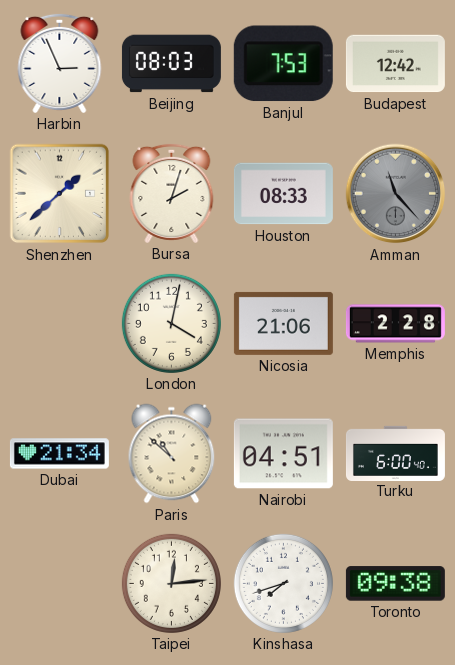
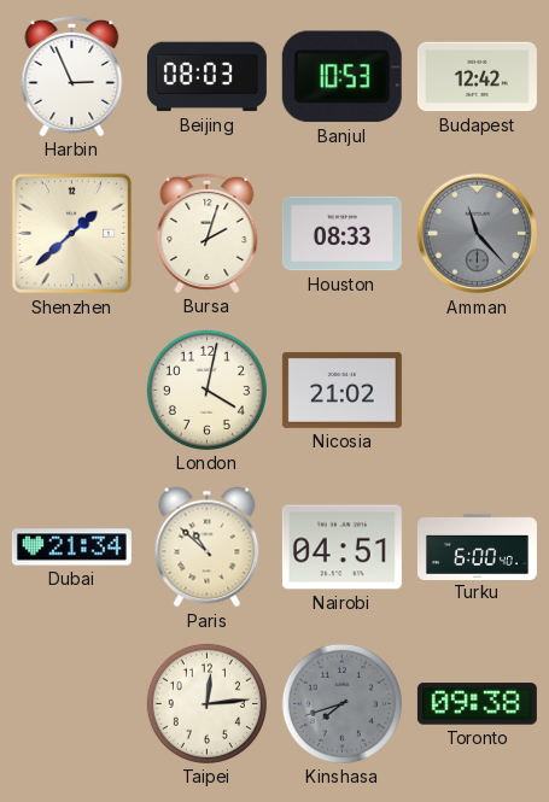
Banjul: 7:53 -> 10:53 (341, 77)
Nicosia: 21:06 -> 21:02 (341, 390)
Memphis: 2:28 -> none (395, 324)
Kinshasa dial: white -> grey (341, 703)
